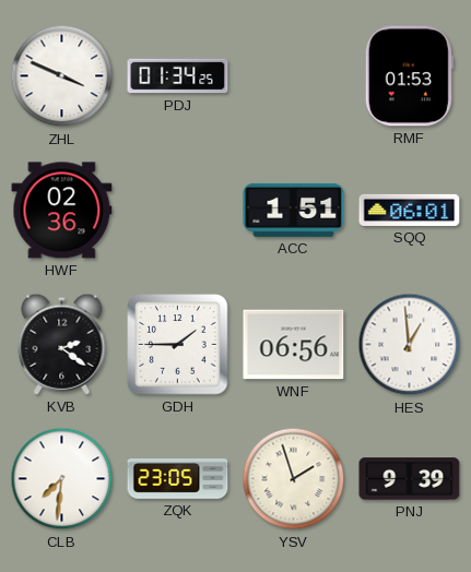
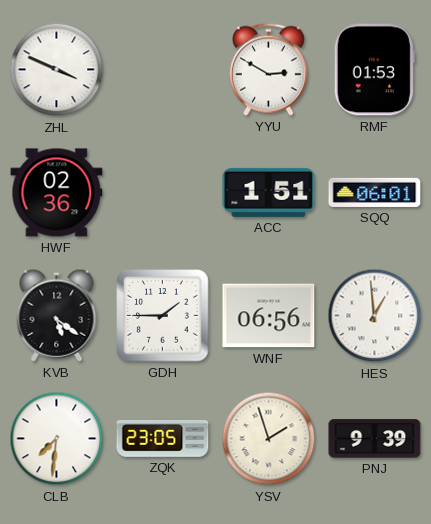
PDJ: 01:34 -> none (178, 76)
YYU: none -> 2:50 (268, 69)
KVB: 2:21 -> 5:21 (57, 315)
